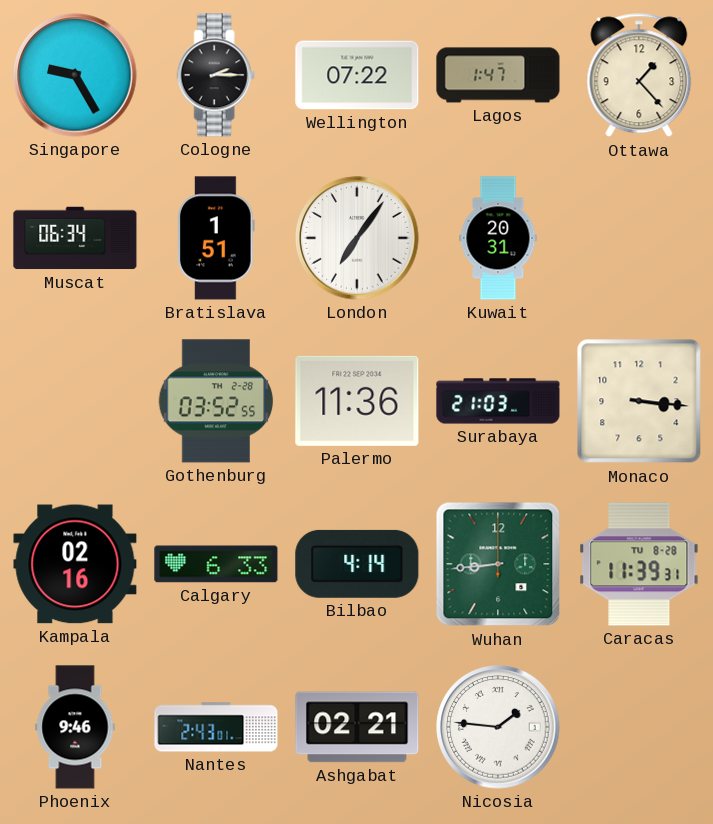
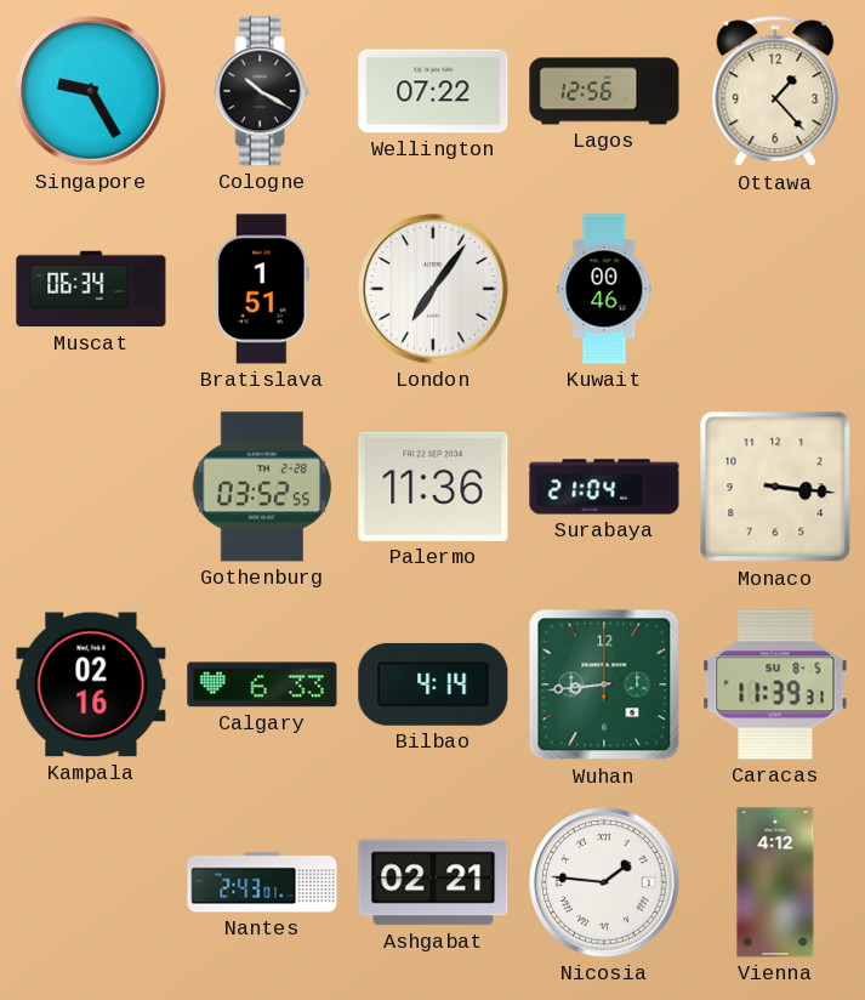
Cologne: 2:15 -> 10:20 (262, 91)
Lagos: 1:47 -> 12:56 (604, 91)
Kuwait: 20:31 -> 00:46 (604, 289)
Surabaya: 21:03 -> 21:04 (604, 487)
Caracas date: TU 8-28 -> SU 8-5 (775, 684)
Phoenix: 9:46 -> none (75, 727)
Vienna: none -> 4:12 (775, 882)
